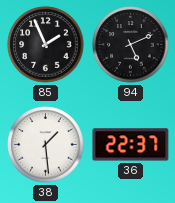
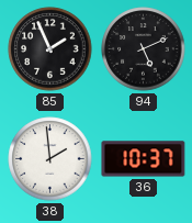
38: 1:29 -> 1:59 (50, 159)
36: 22:37 -> 10:37 (144, 159)
